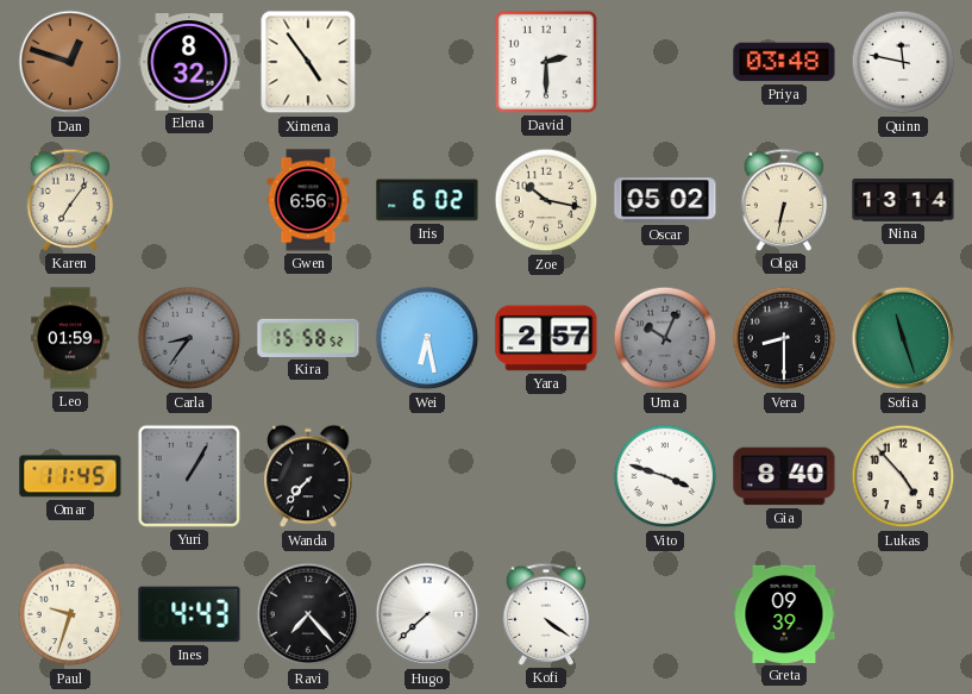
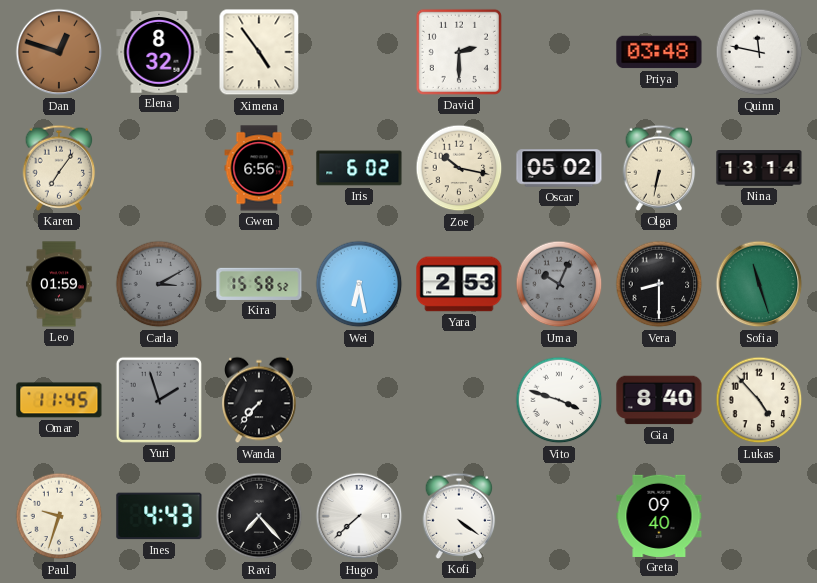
Carla: 8:36 -> 3:10 (159, 284)
Yara: 2:57 -> 2:53 (459, 284)
Yuri: 1:05 -> 1:57 (159, 400)
Greta: 09:39 -> 09:40 (659, 516)
